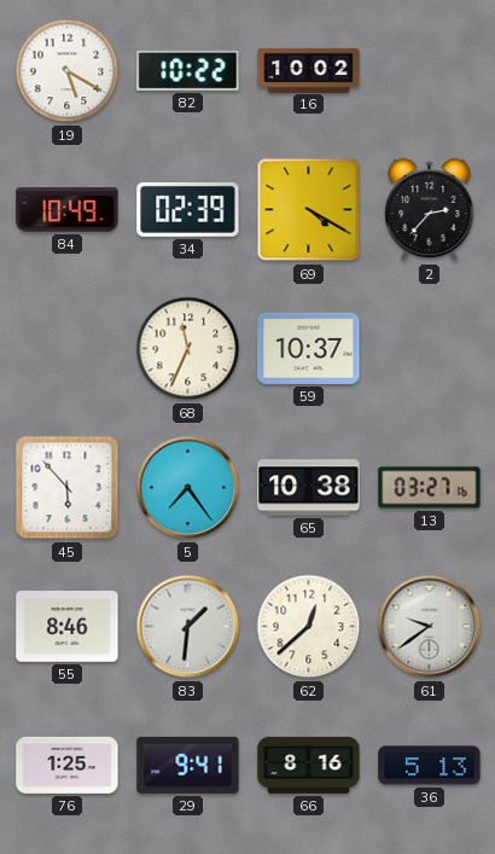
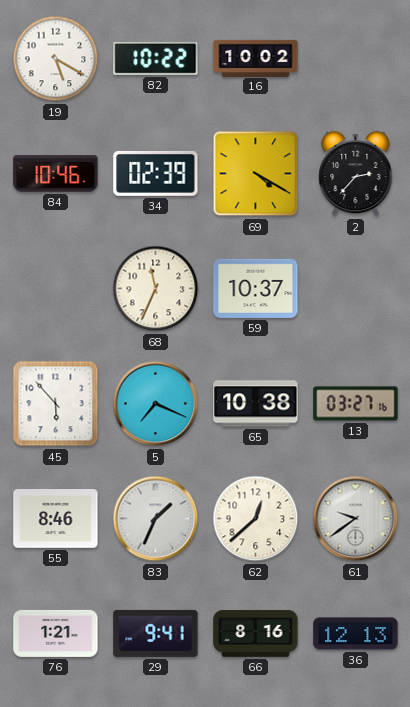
84: 10:49 -> 10:46 (56, 174)
5: 7:24 -> 7:19 (156, 404)
83: 1:31 -> 1:34 (156, 519)
76: 1:25 -> 1:21 (56, 633)
36: 5:13 -> 12:13 (356, 634)
